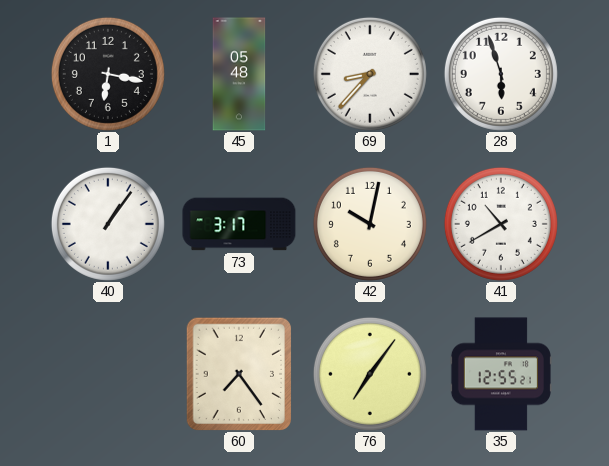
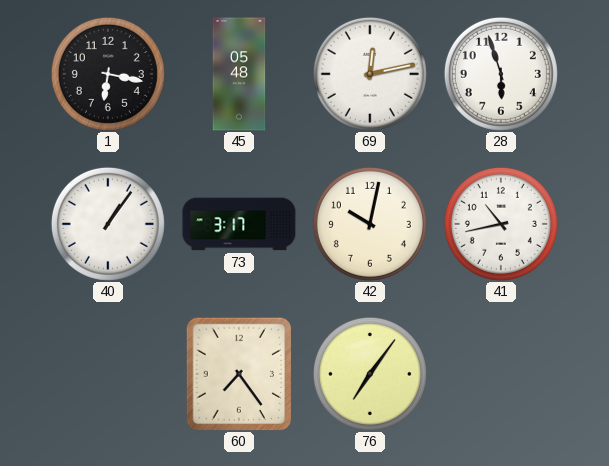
69: 8:37 -> 12:13 (370, 74)
41: 10:40 -> 10:43 (501, 224)
35: 12:55 -> none (501, 374)
